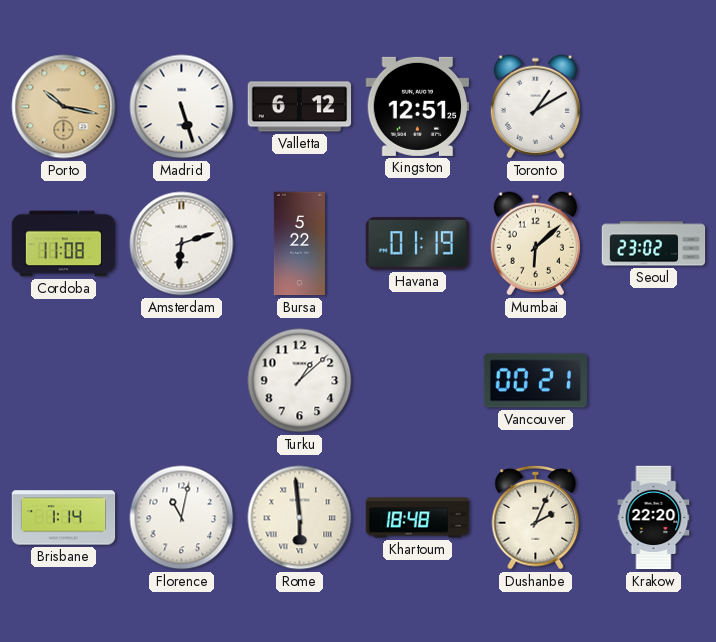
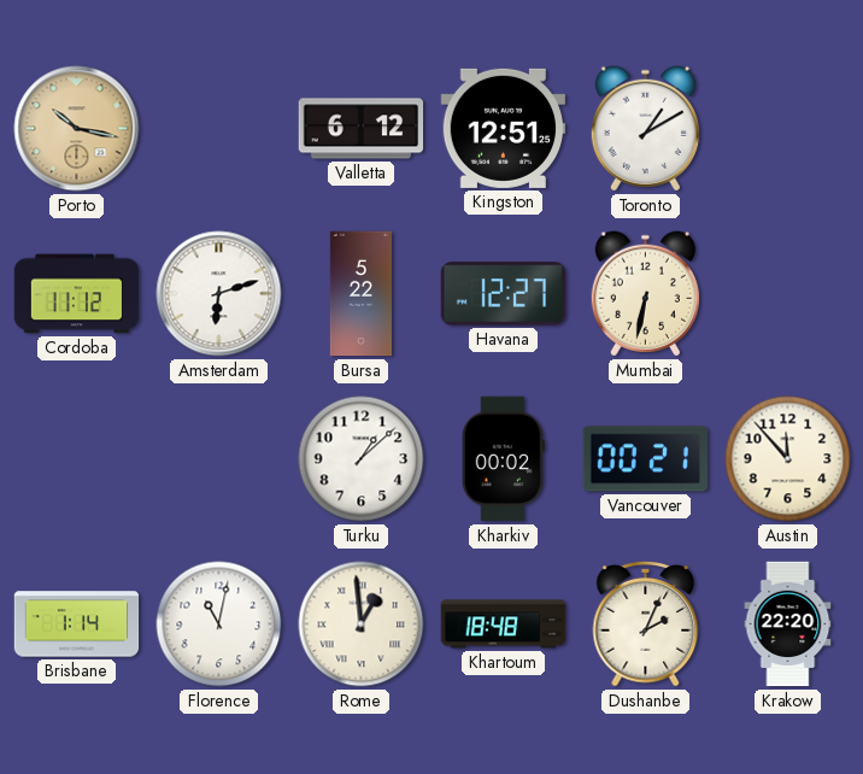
Madrid: 5:27 -> none (182, 107)
Cordoba: 11:08 -> 11:12 (77, 294)
Havana: 01:19 -> 12:27 (504, 294)
Mumbai: 6:08 -> 6:32 (645, 294)
Seoul: 23:02 -> none (654, 244)
Kharkiv: none -> 00:02 (503, 459)
Austin: none -> 11:53 (788, 459)
Rome: 5:59 -> 12:59 (362, 625)
